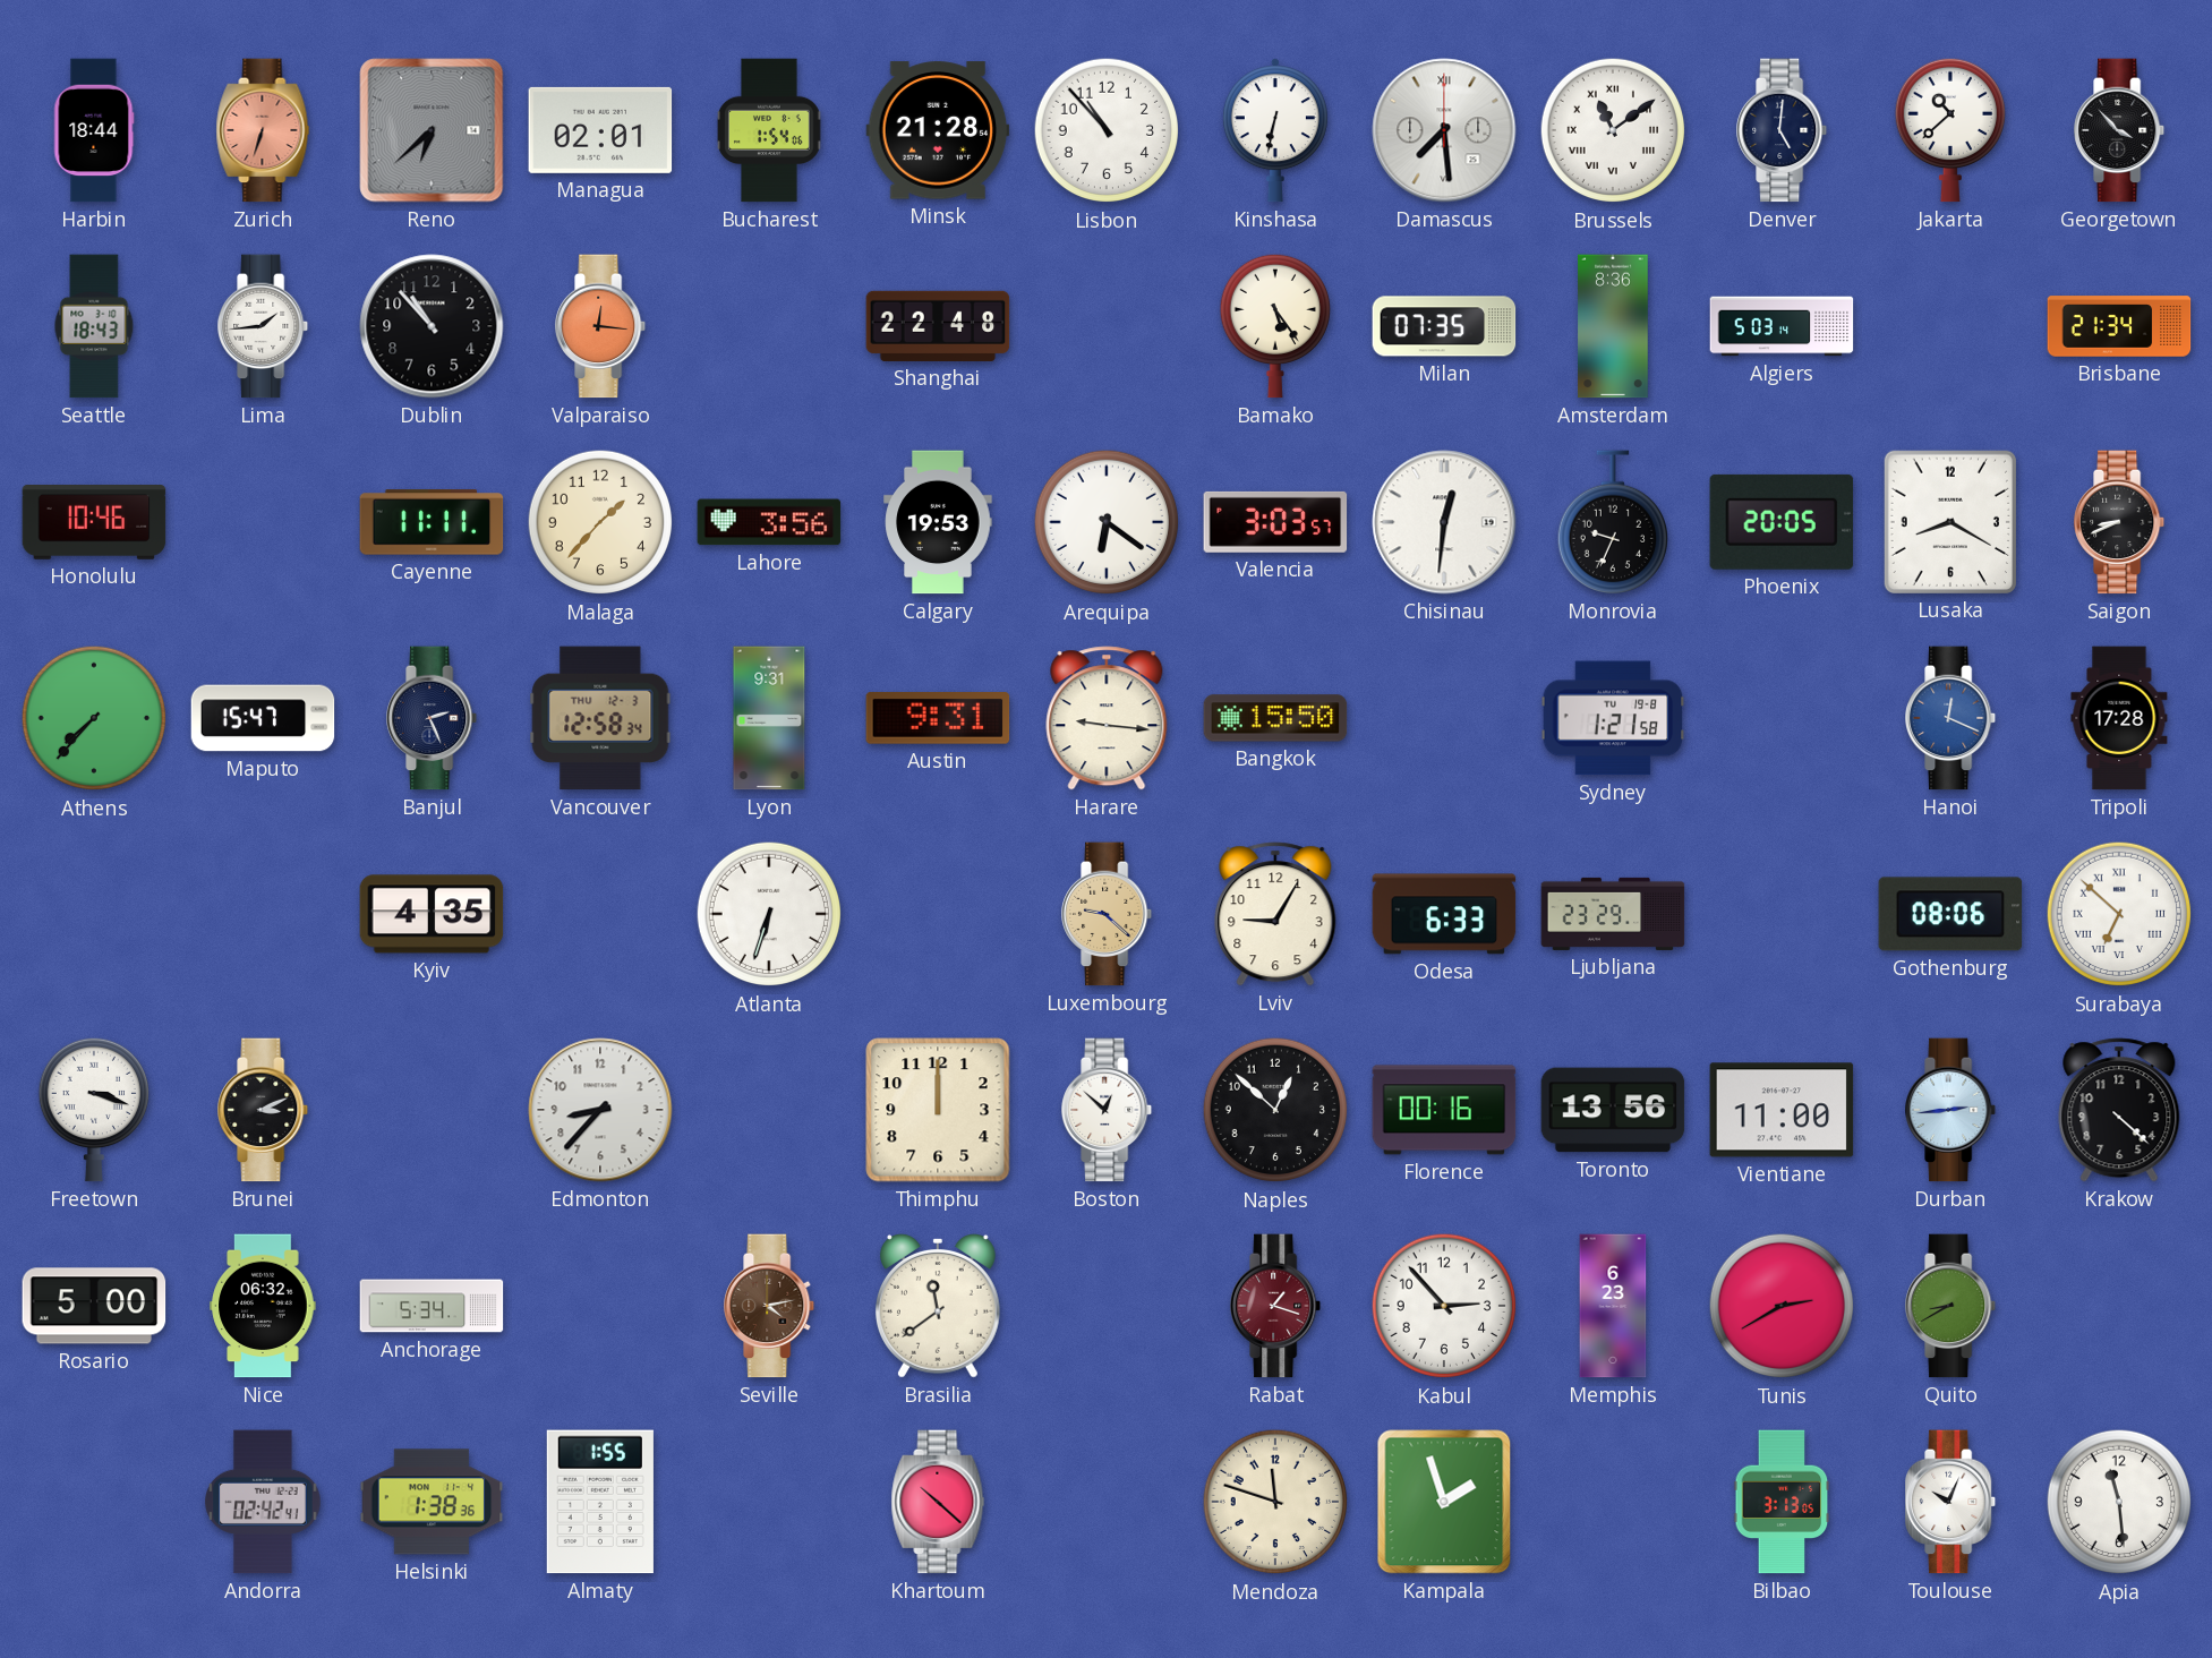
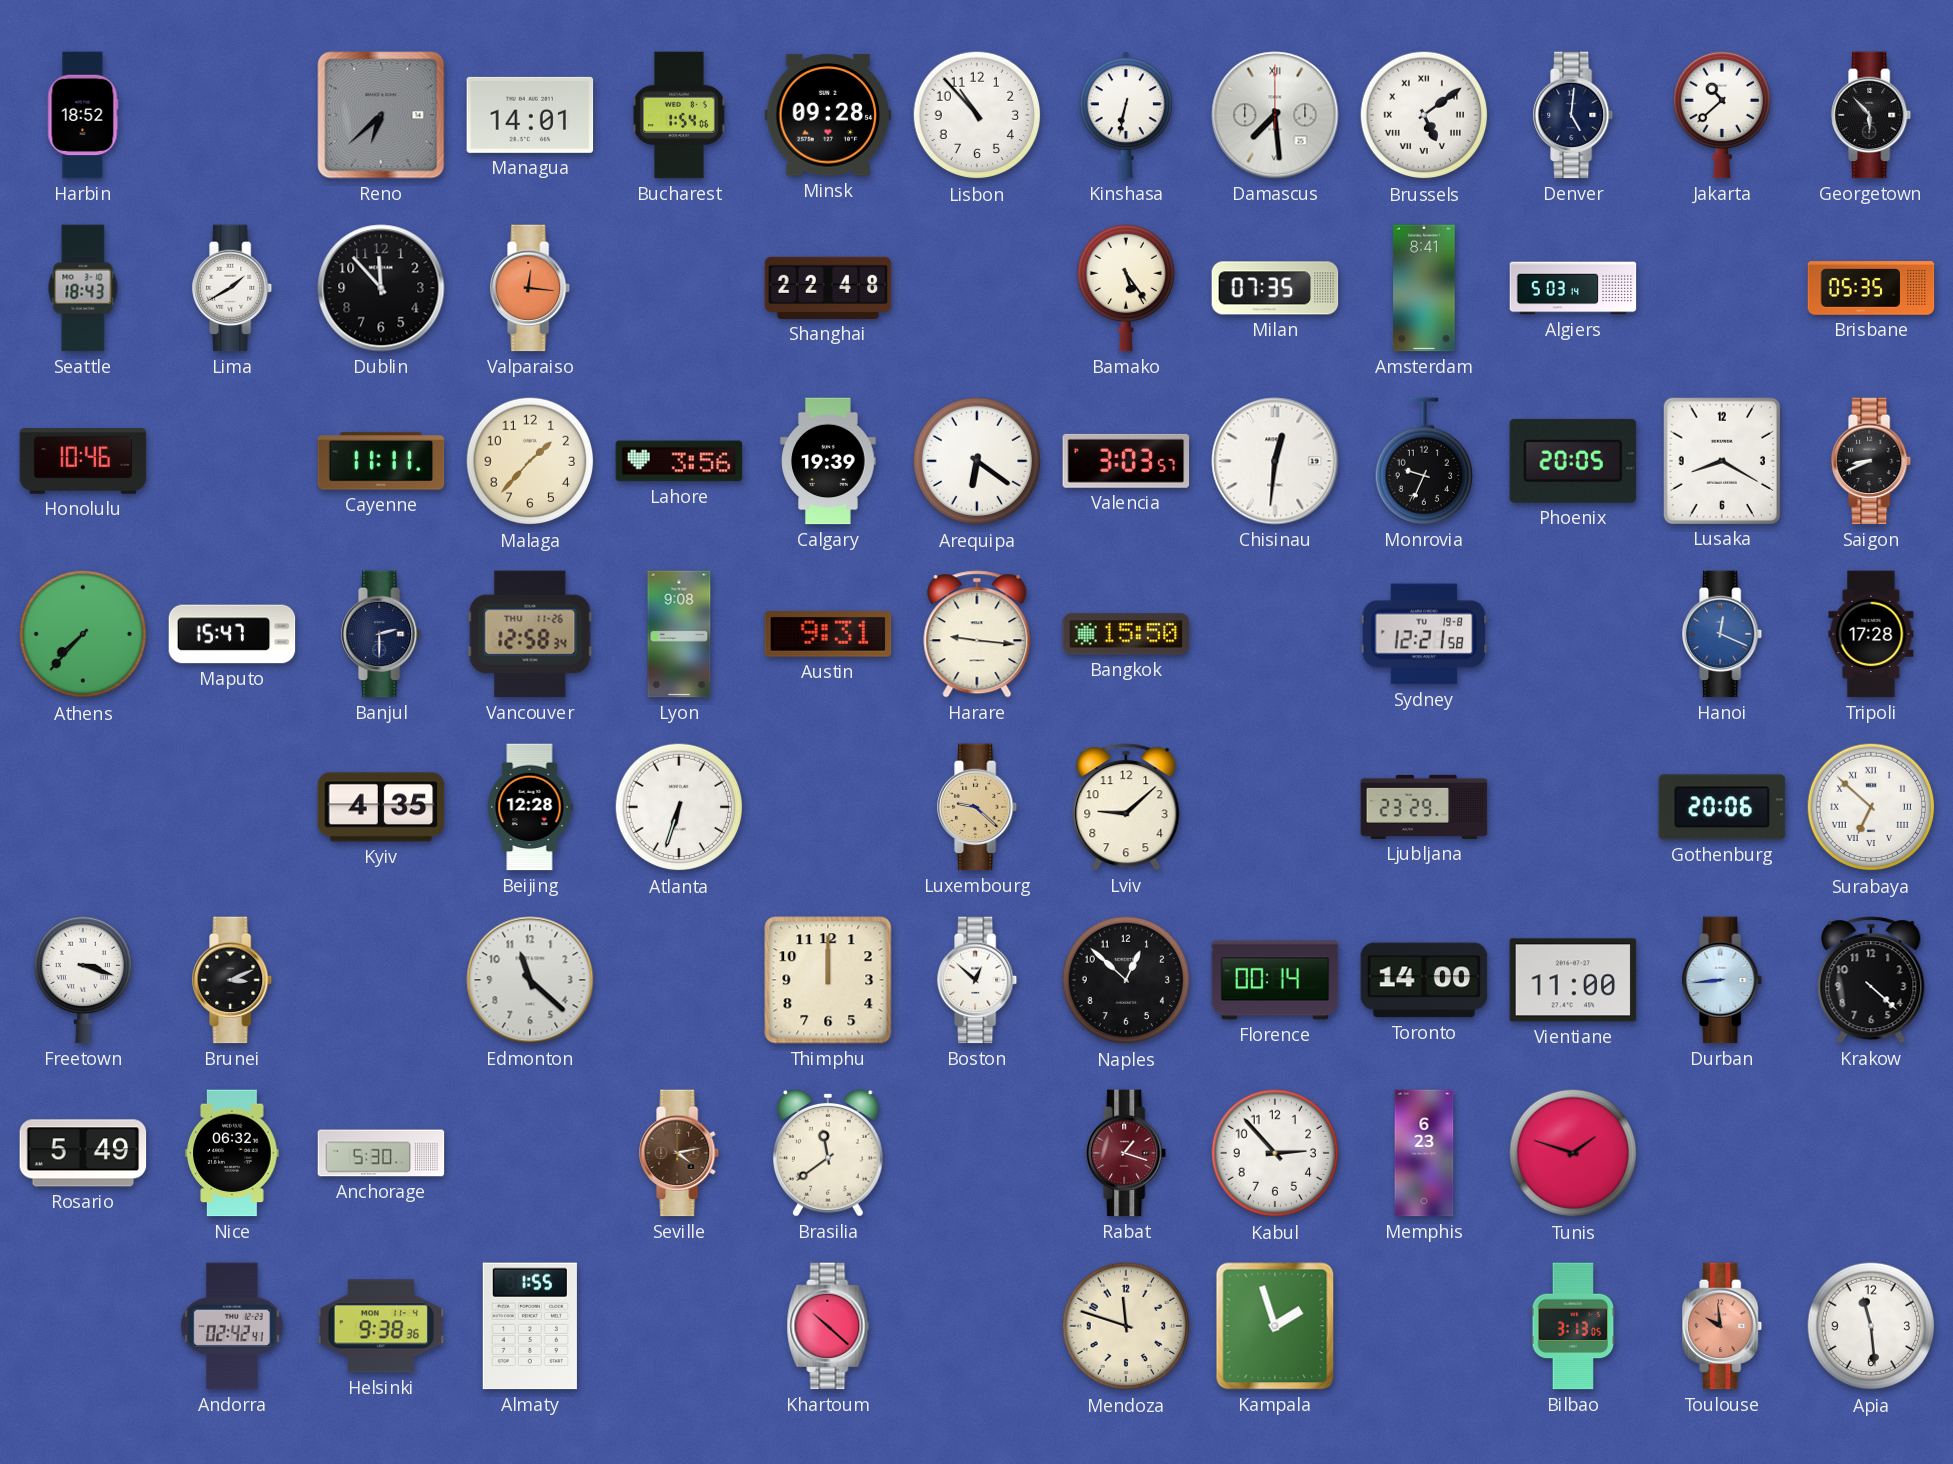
Harbin: 18:44 -> 18:52 (83, 115)
Zurich: 6:33 -> none (263, 130)
Managua: 02:01 -> 14:01 (530, 115)
Minsk: 21:28 -> 09:28 (828, 115)
Brussels: 11:09 -> 5:09 (1424, 115)
Georgetown: 3:53 -> 5:53 (1872, 115)
Lima: 1:44 -> 1:40 (233, 288)
Dublin: 10:53 -> 11:53 (381, 288)
Amsterdam: 8:36 -> 8:41 (1424, 288)
Brisbane: 21:34 -> 05:35 (1871, 288)
Calgary: 19:53 -> 19:39 (828, 461)
Banjul: 2:26 -> 2:30 (382, 634)
Vancouver date: THU 12-3 -> THU 11-26 (530, 634)
Lyon: 9:31 -> 9:08 (679, 634)
Sydney: 1:21 -> 12:21 (1424, 634)
Beijing: none -> 12:28 (530, 807)
Lviv: 9:05 -> 9:08 (1126, 807)
Odesa: 6:33 -> none (1444, 914)
Gothenburg: 08:06 -> 20:06 (1722, 807)
Edmonton: 8:37 -> 11:22 (530, 980)
Florence: 00:16 -> 00:14 (1275, 980)
Toronto: 13:56 -> 14:00 (1424, 980)
Durban: 2:44 -> 8:44 (1723, 980)
Rosario: 5:00 -> 5:49 (83, 1153)
Anchorage: 5:34 -> 5:30 (381, 1153)
Tunis: 2:40 -> 1:48 (1573, 1153)
Quito: 8:40 -> none (1951, 1306)
Helsinki: 1:38 -> 9:38 (381, 1326)
Toulouse: 10:04 -> 9:59 (1723, 1326)
Toulouse dial: white -> salmon (1723, 1326)
